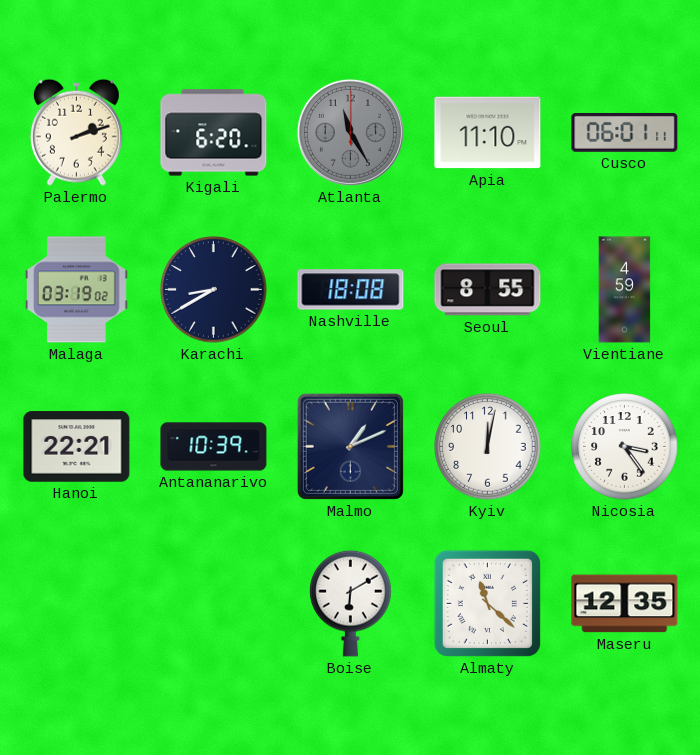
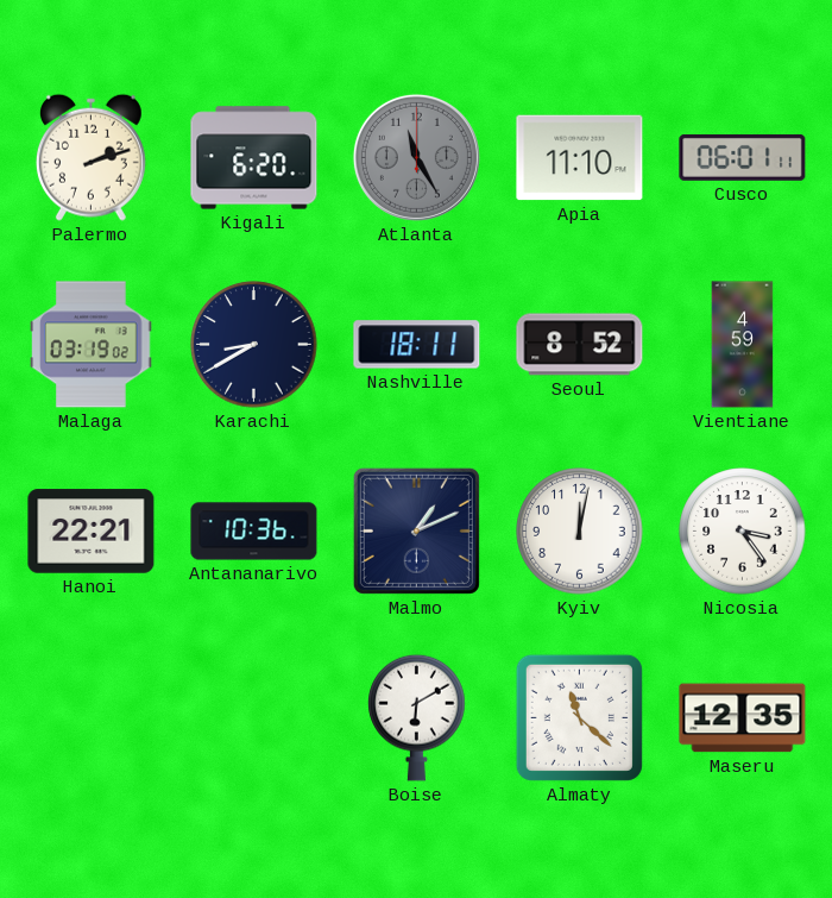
Nashville: 18:08 -> 18:11 (417, 345)
Seoul: 8:55 -> 8:52 (580, 345)
Antananarivo: 10:39 -> 10:36 (254, 532)
